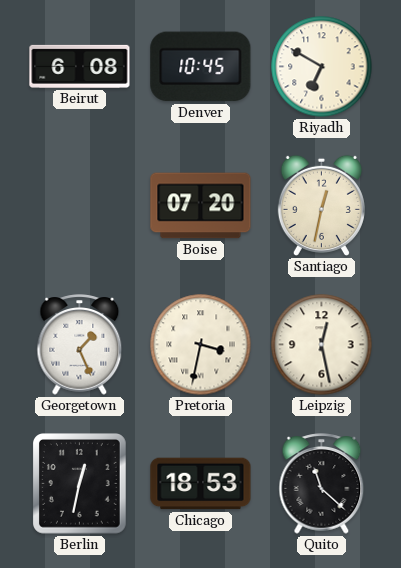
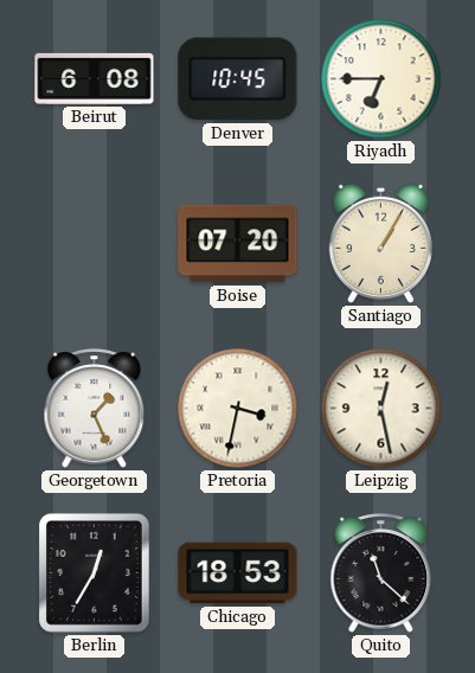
Riyadh: 6:50 -> 6:45 (381, 79)
Santiago: 12:32 -> 1:05 (380, 243)
Berlin: 12:32 -> 12:35 (95, 573)
